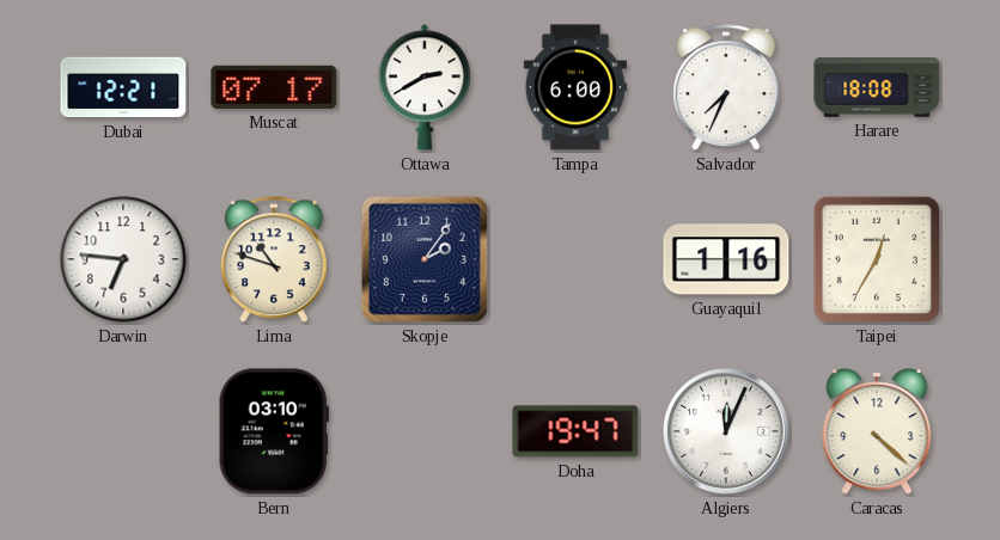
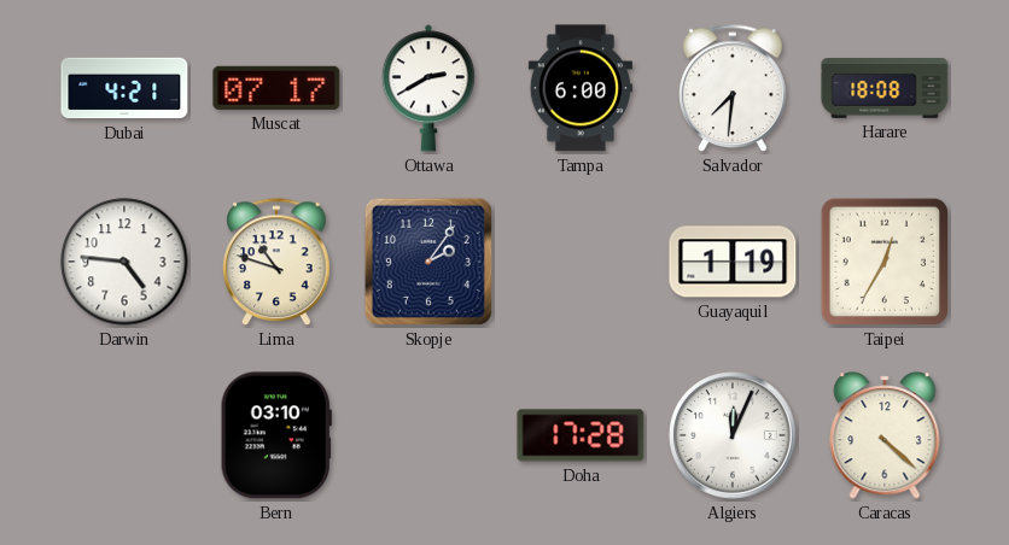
Dubai: 12:21 -> 4:21 (124, 88)
Salvador: 7:34 -> 7:31 (734, 89)
Darwin: 6:46 -> 4:46 (124, 262)
Guayaquil: 1:16 -> 1:19 (733, 262)
Doha: 19:47 -> 17:28 (581, 435)
